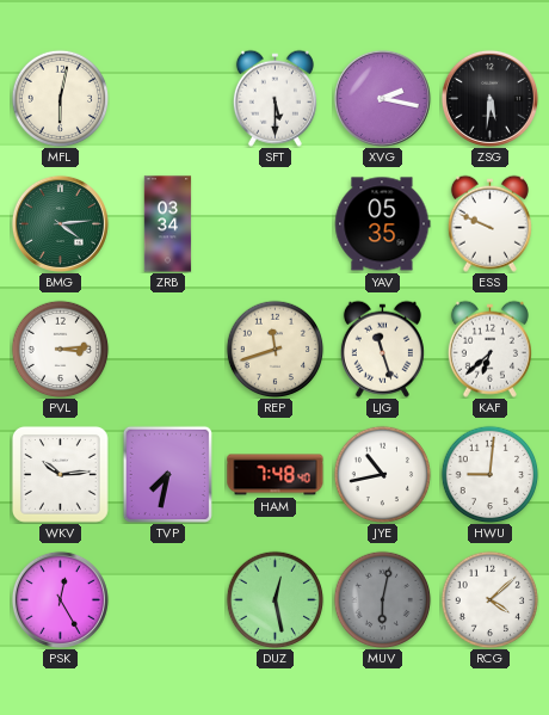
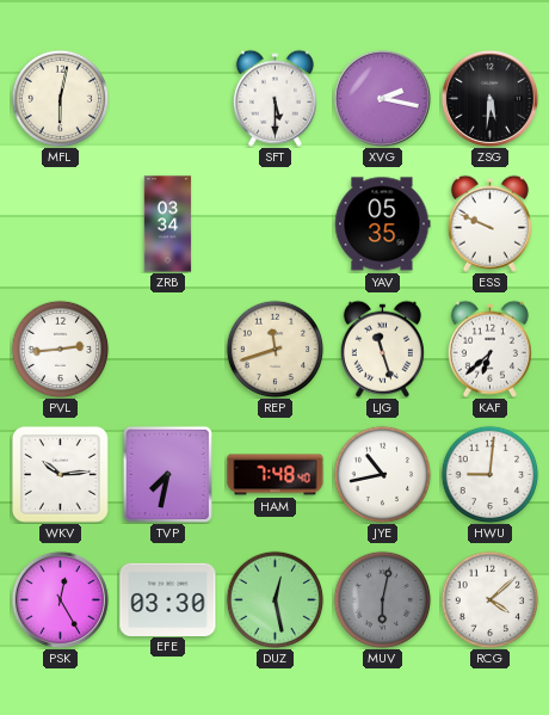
BMG: 4:14 -> none (60, 223)
PVL: 3:14 -> 2:44 (60, 349)
EFE: none -> 03:30 (168, 599)
